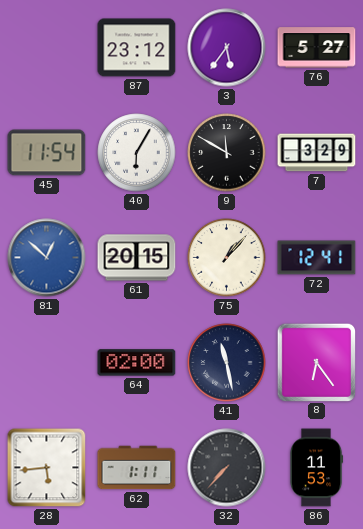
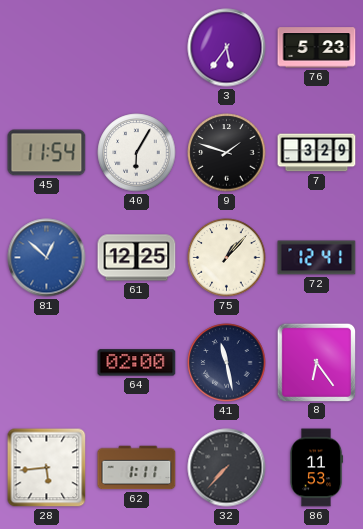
87: 23:12 -> none (137, 48)
76: 5:27 -> 5:23 (317, 48)
9: 11:50 -> 1:48 (227, 153)
61: 20:15 -> 12:25 (137, 258)
